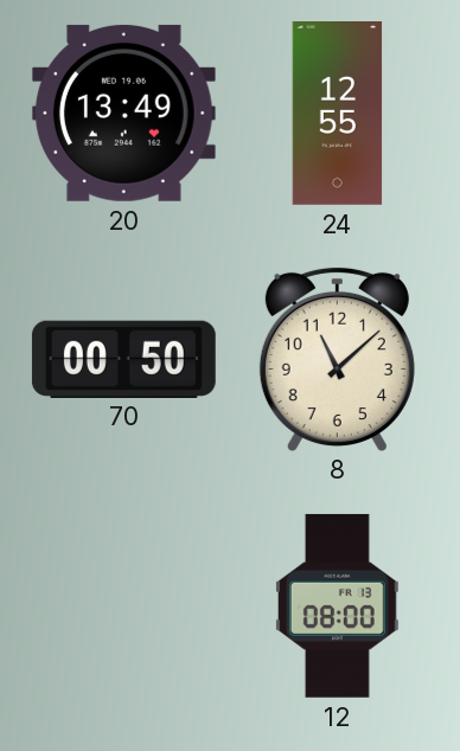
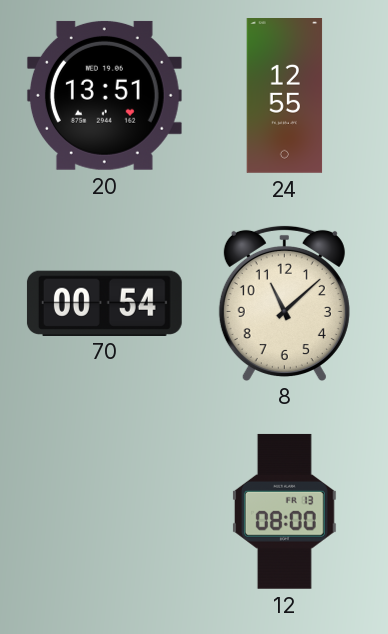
20: 13:49 -> 13:51 (104, 95)
70: 00:50 -> 00:54 (104, 303)
